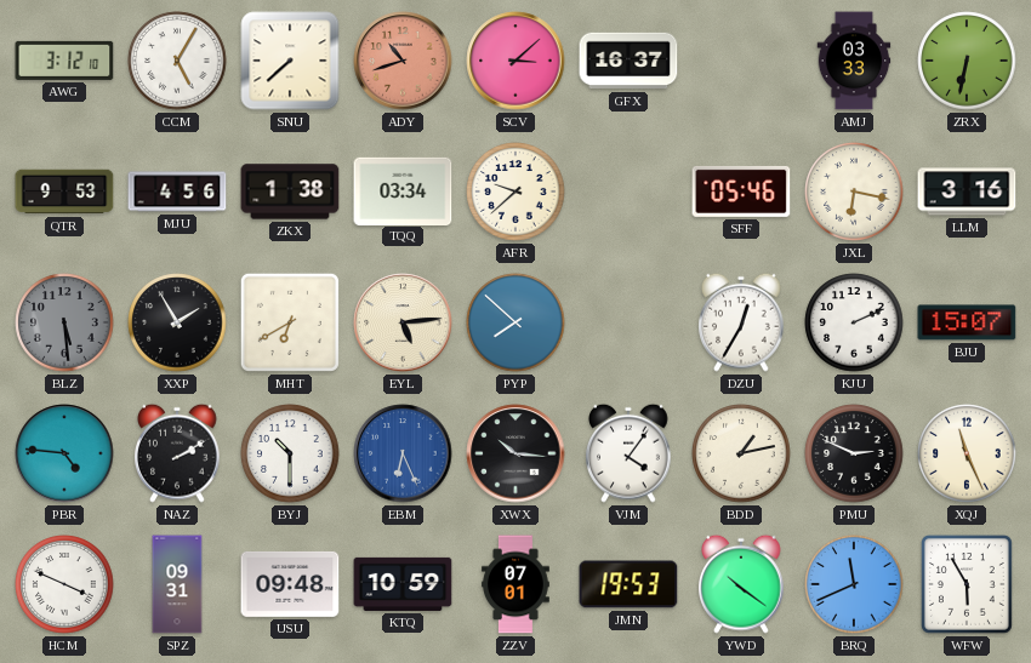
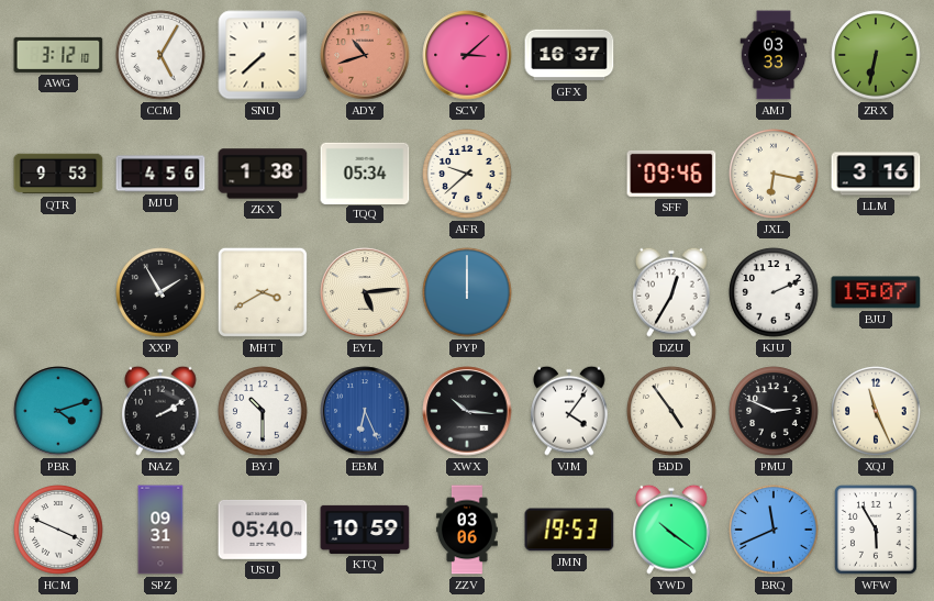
TQQ: 03:34 -> 05:34 (365, 172)
SFF: 05:46 -> 09:46 (671, 174)
BLZ: 5:29 -> none (64, 322)
MHT: 6:40 -> 3:40 (263, 292)
PYP: 7:52 -> 12:00 (467, 292)
PBR: 4:46 -> 4:12 (58, 411)
BDD: 1:13 -> 4:54 (671, 411)
USU: 09:48 -> 05:40 (263, 530)
ZZV: 07:01 -> 03:06 (467, 530)
